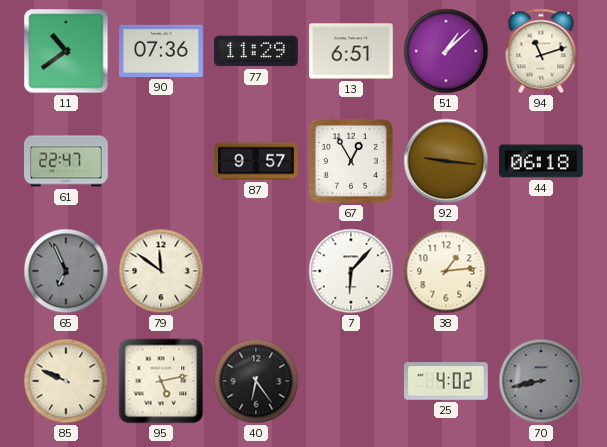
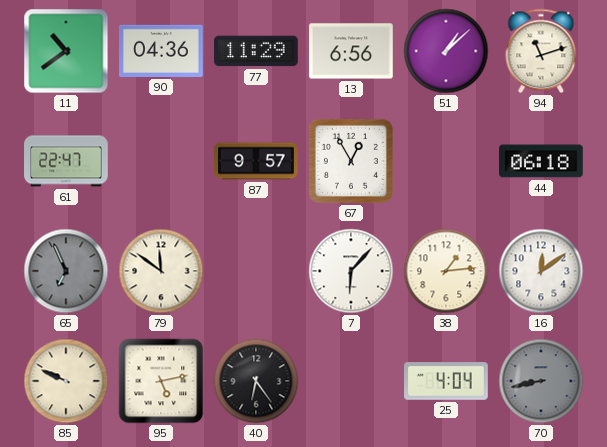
90: 07:36 -> 04:36 (161, 51)
13: 6:51 -> 6:56 (351, 51)
92: 9:16 -> none (446, 161)
16: none -> 12:09 (541, 271)
25: 4:02 -> 4:04 (446, 381)
